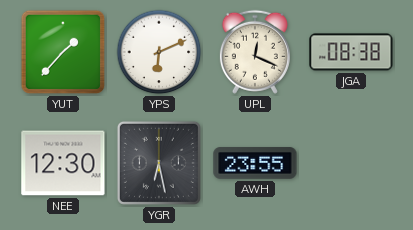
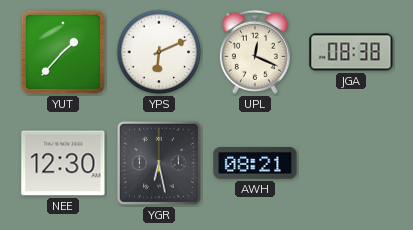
AWH: 23:55 -> 08:21 (255, 163)
